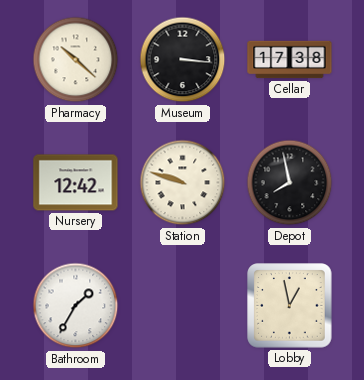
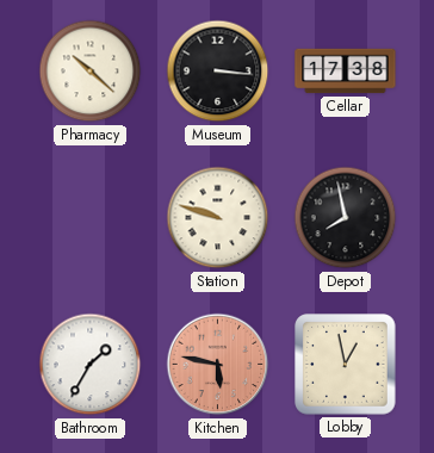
Nursery: 12:42 -> none (76, 183)
Kitchen: none -> 5:47 (218, 365)
